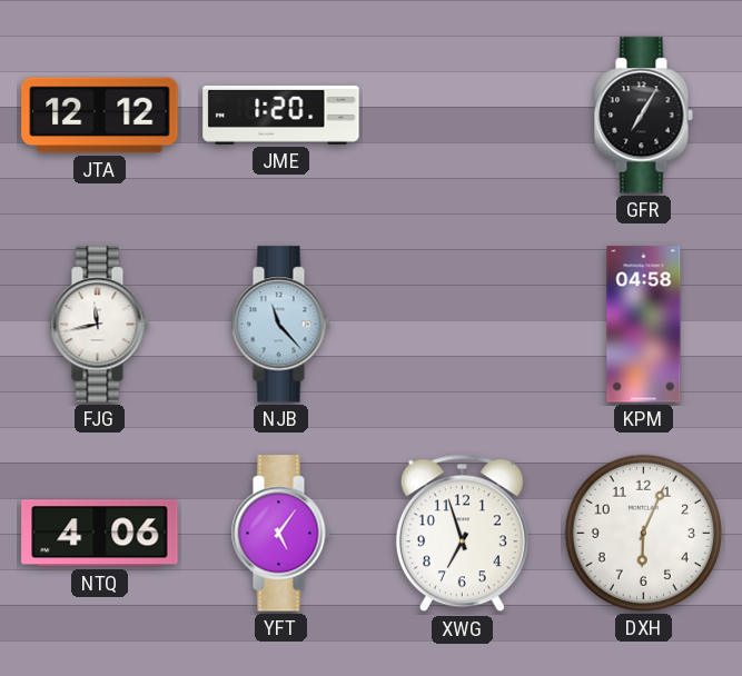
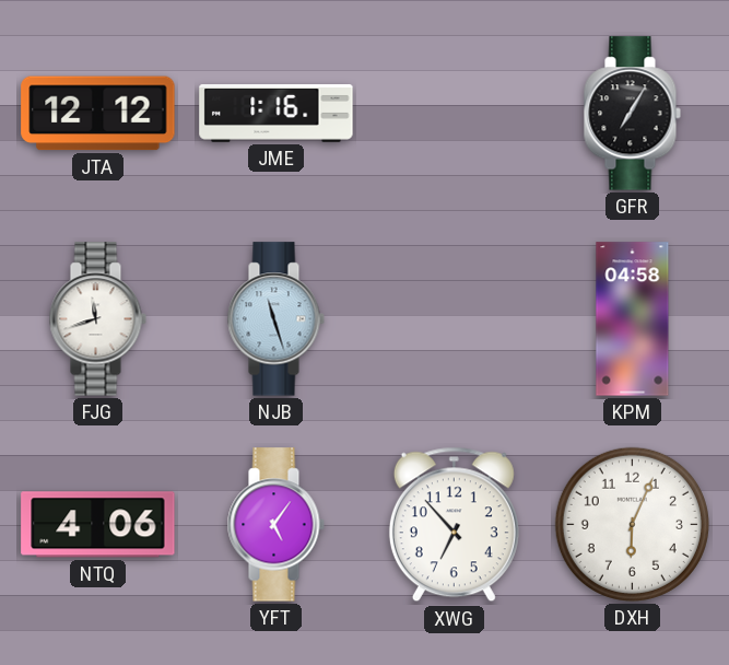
JME: 1:20 -> 1:16 (277, 114)
FJG: 11:43 -> 11:42 (97, 319)
NJB: 11:23 -> 11:27 (275, 319)
XWG: 6:57 -> 6:53 (454, 525)
